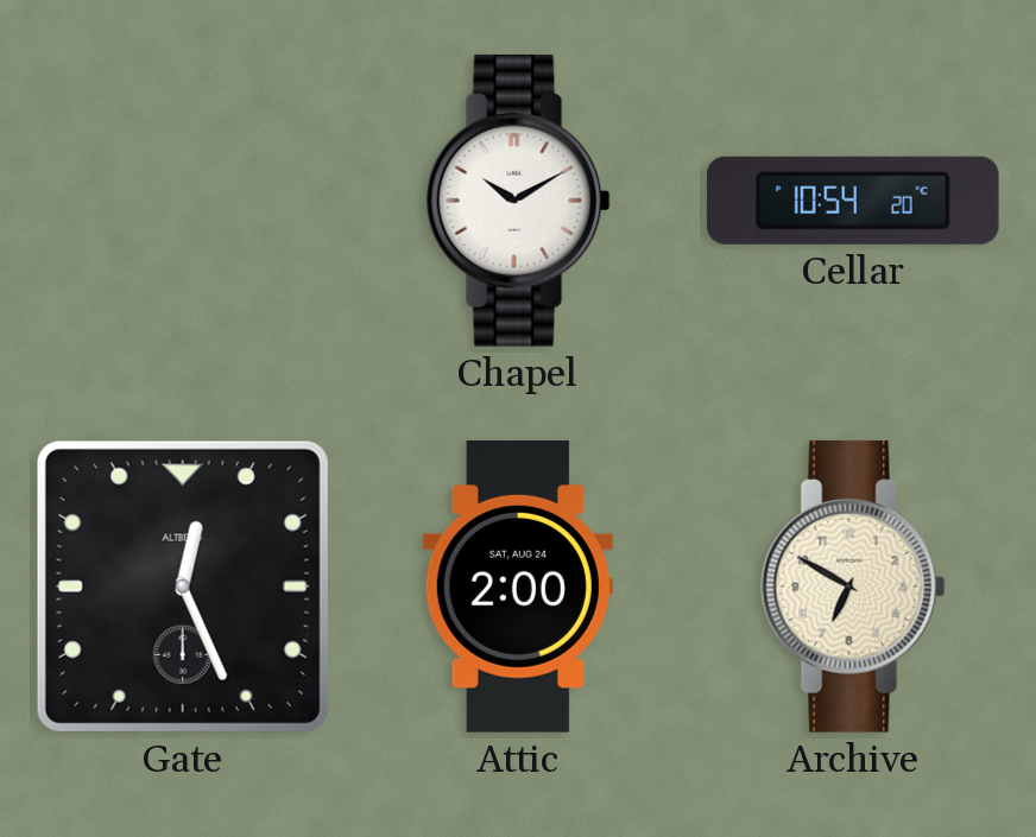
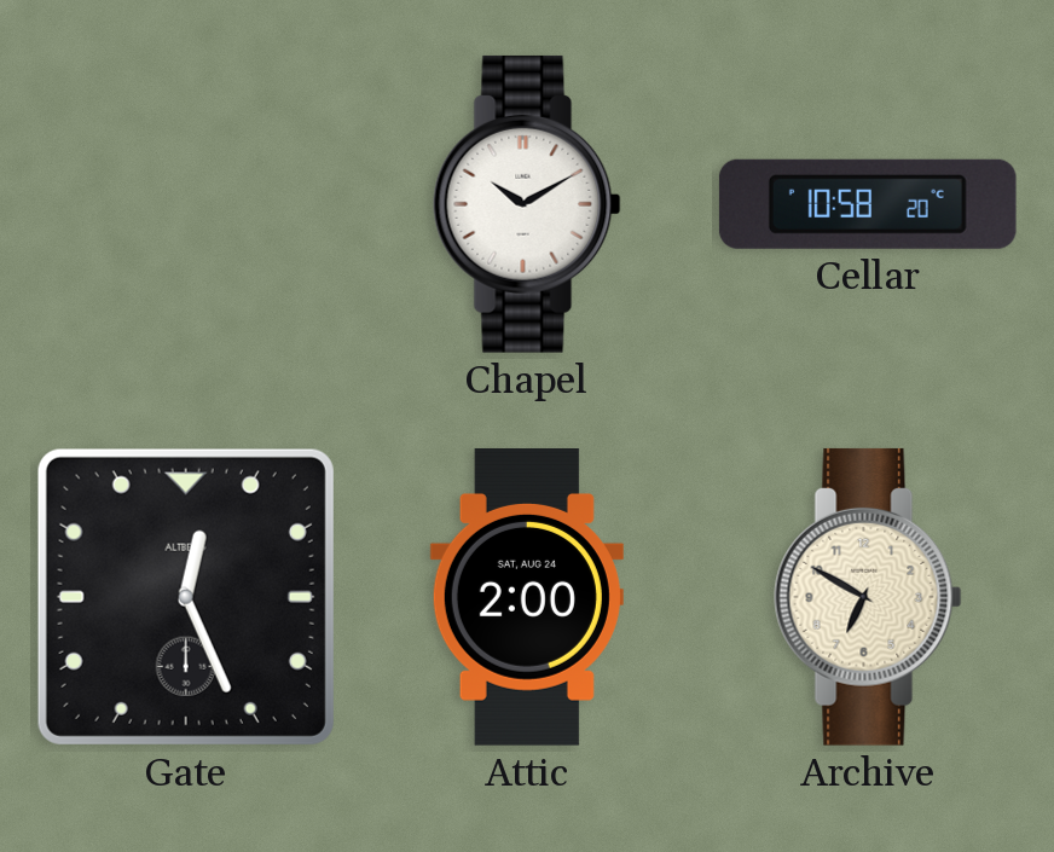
Cellar: 10:54 -> 10:58 (868, 204)
